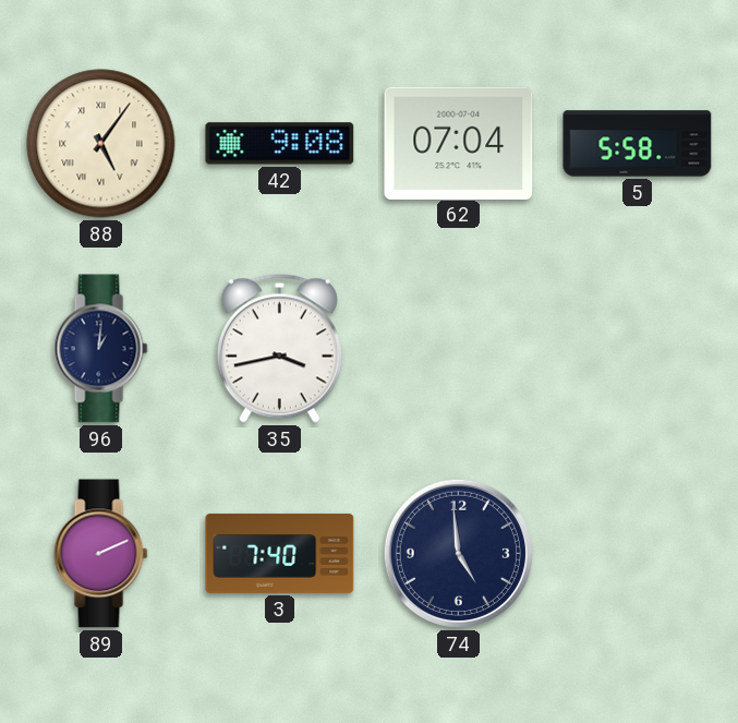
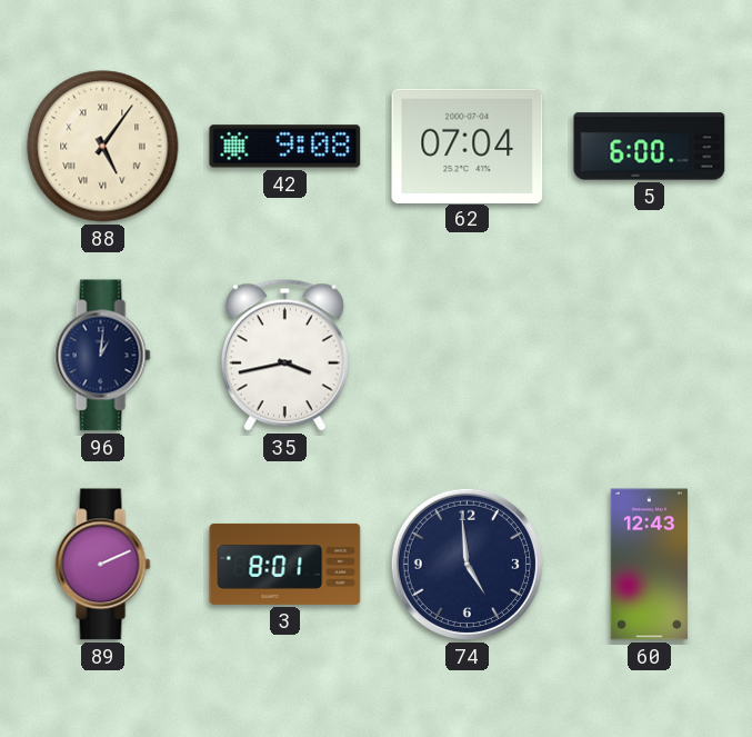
5: 5:58 -> 6:00 (650, 147)
3: 7:40 -> 8:01 (285, 564)
60: none -> 12:43 (649, 565)
